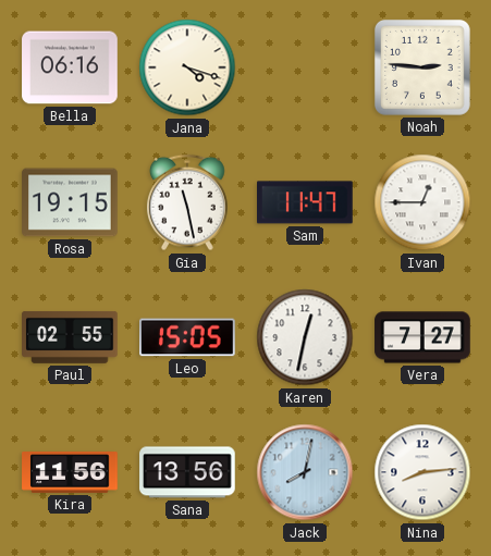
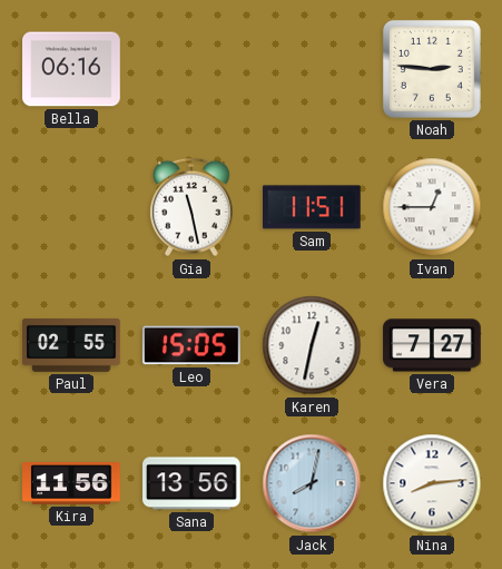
Jana: 4:18 -> none (187, 67)
Rosa: 19:15 -> none (70, 202)
Sam: 11:47 -> 11:51 (313, 207)
